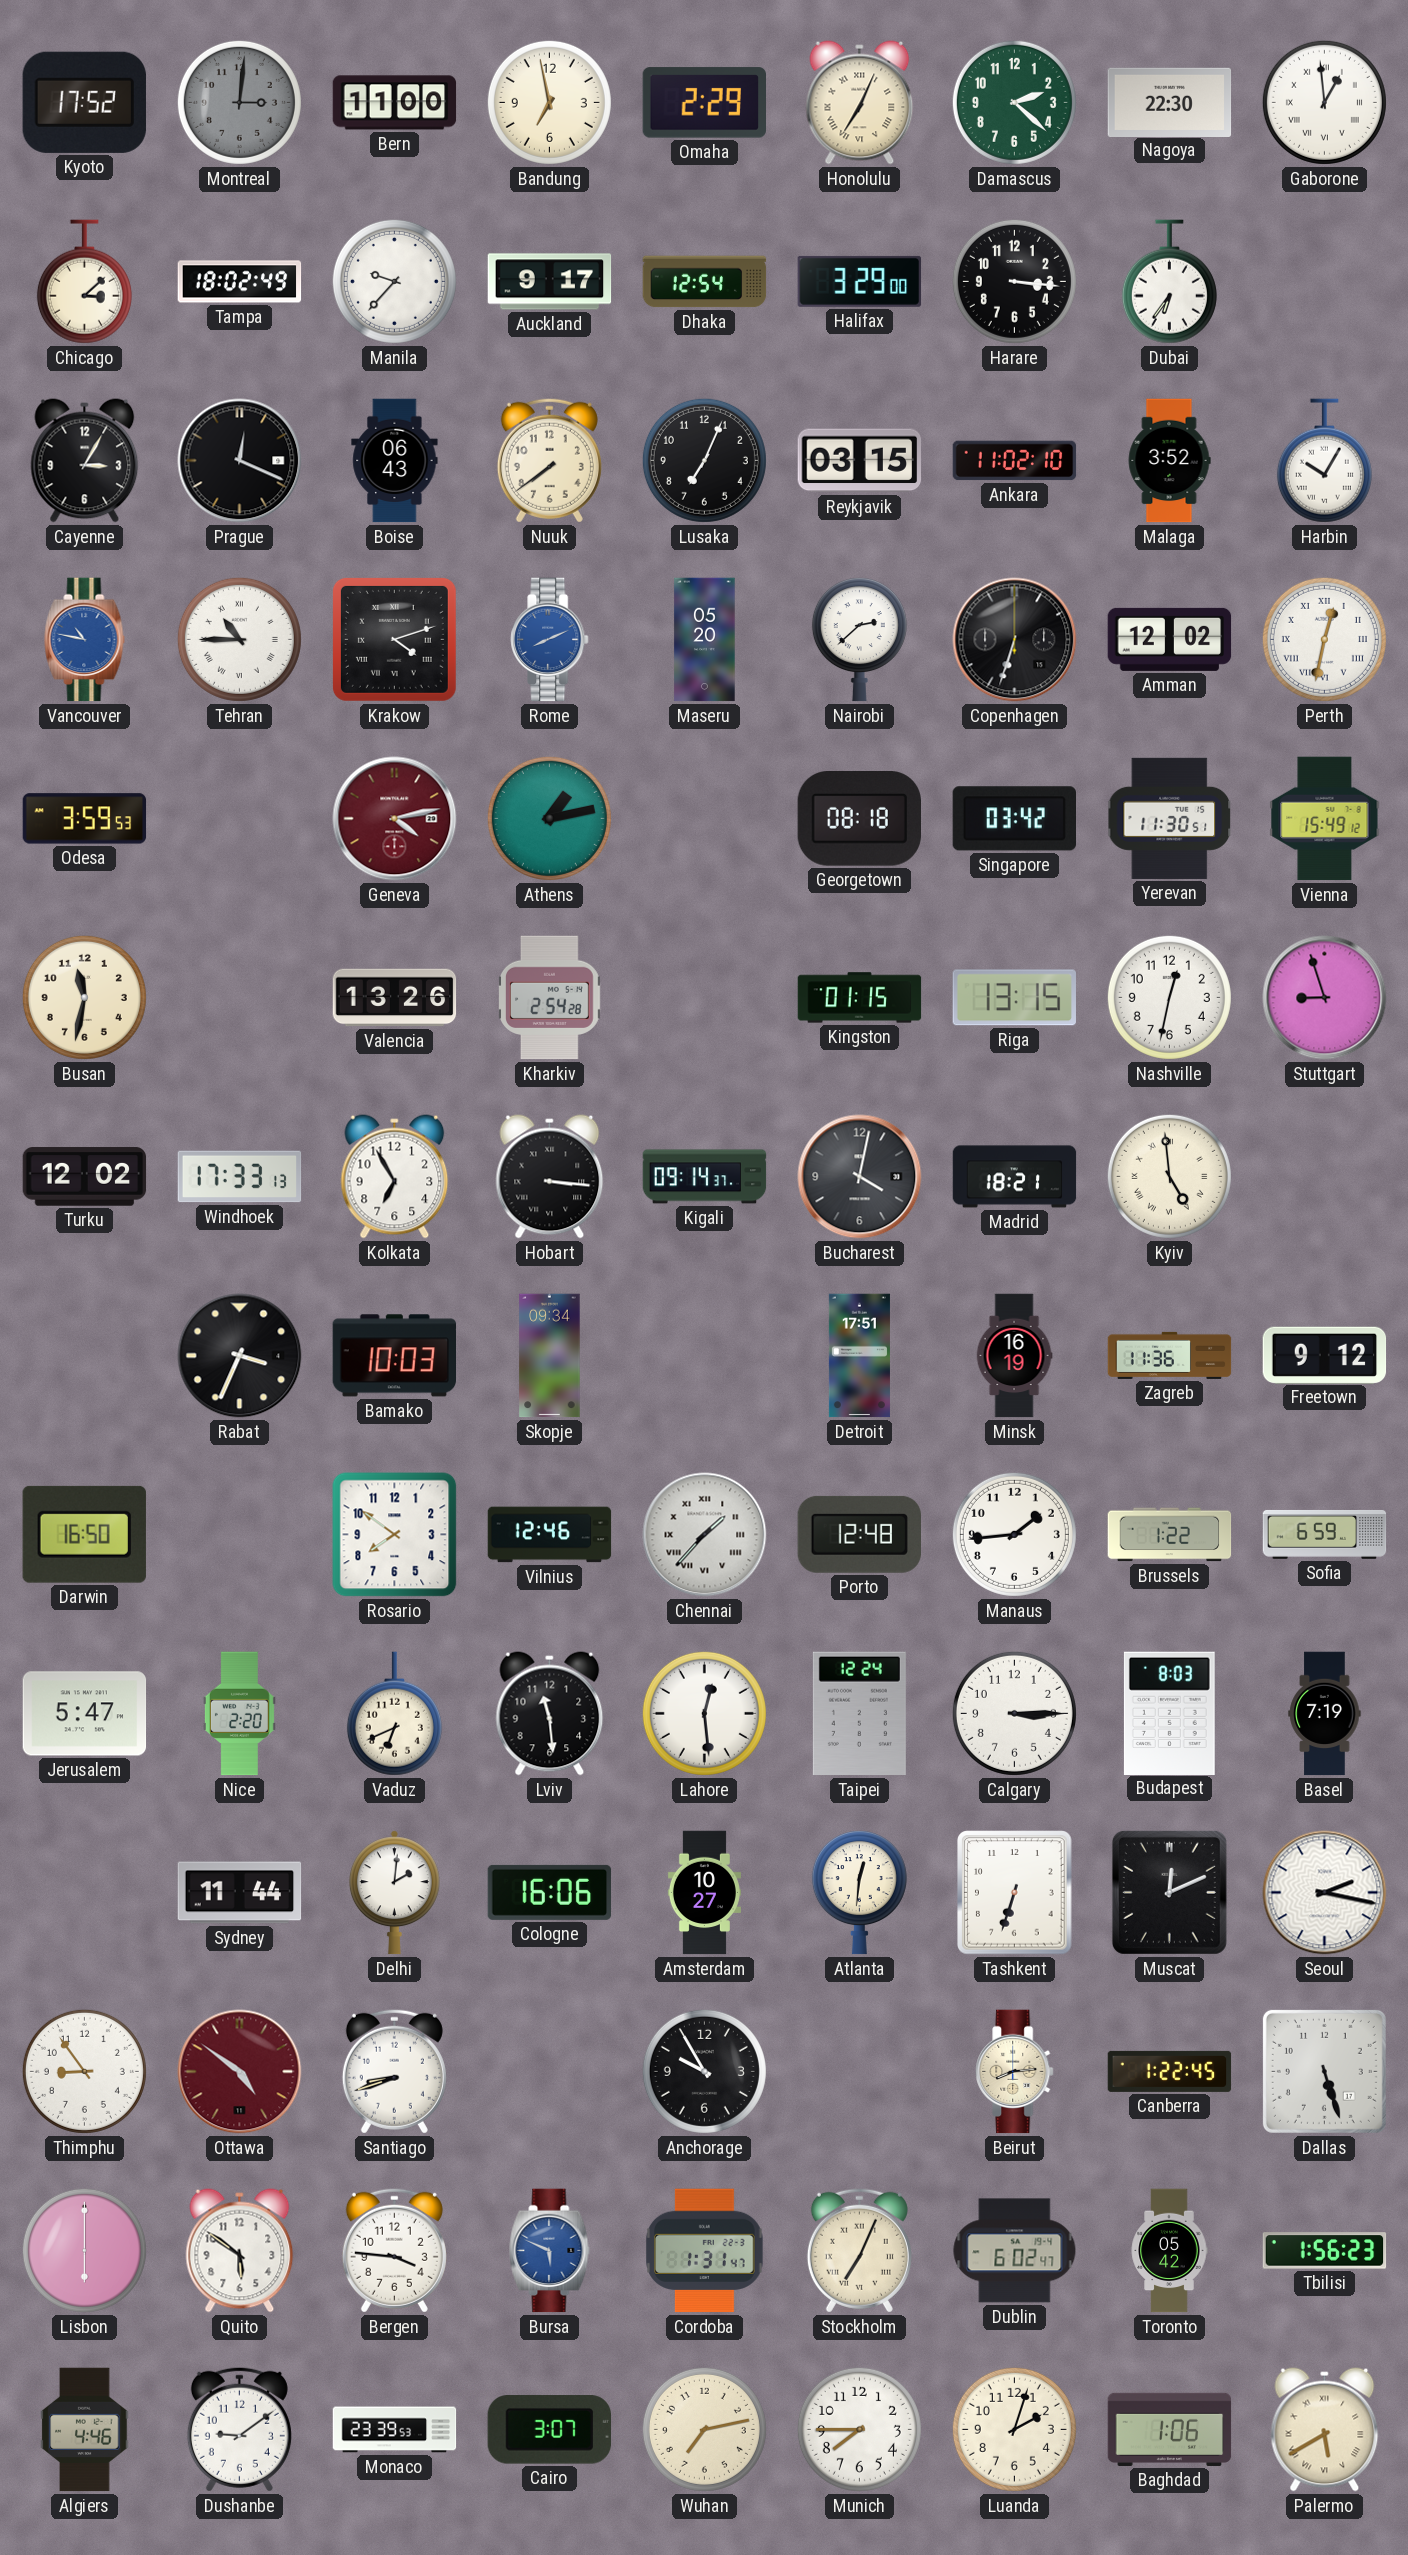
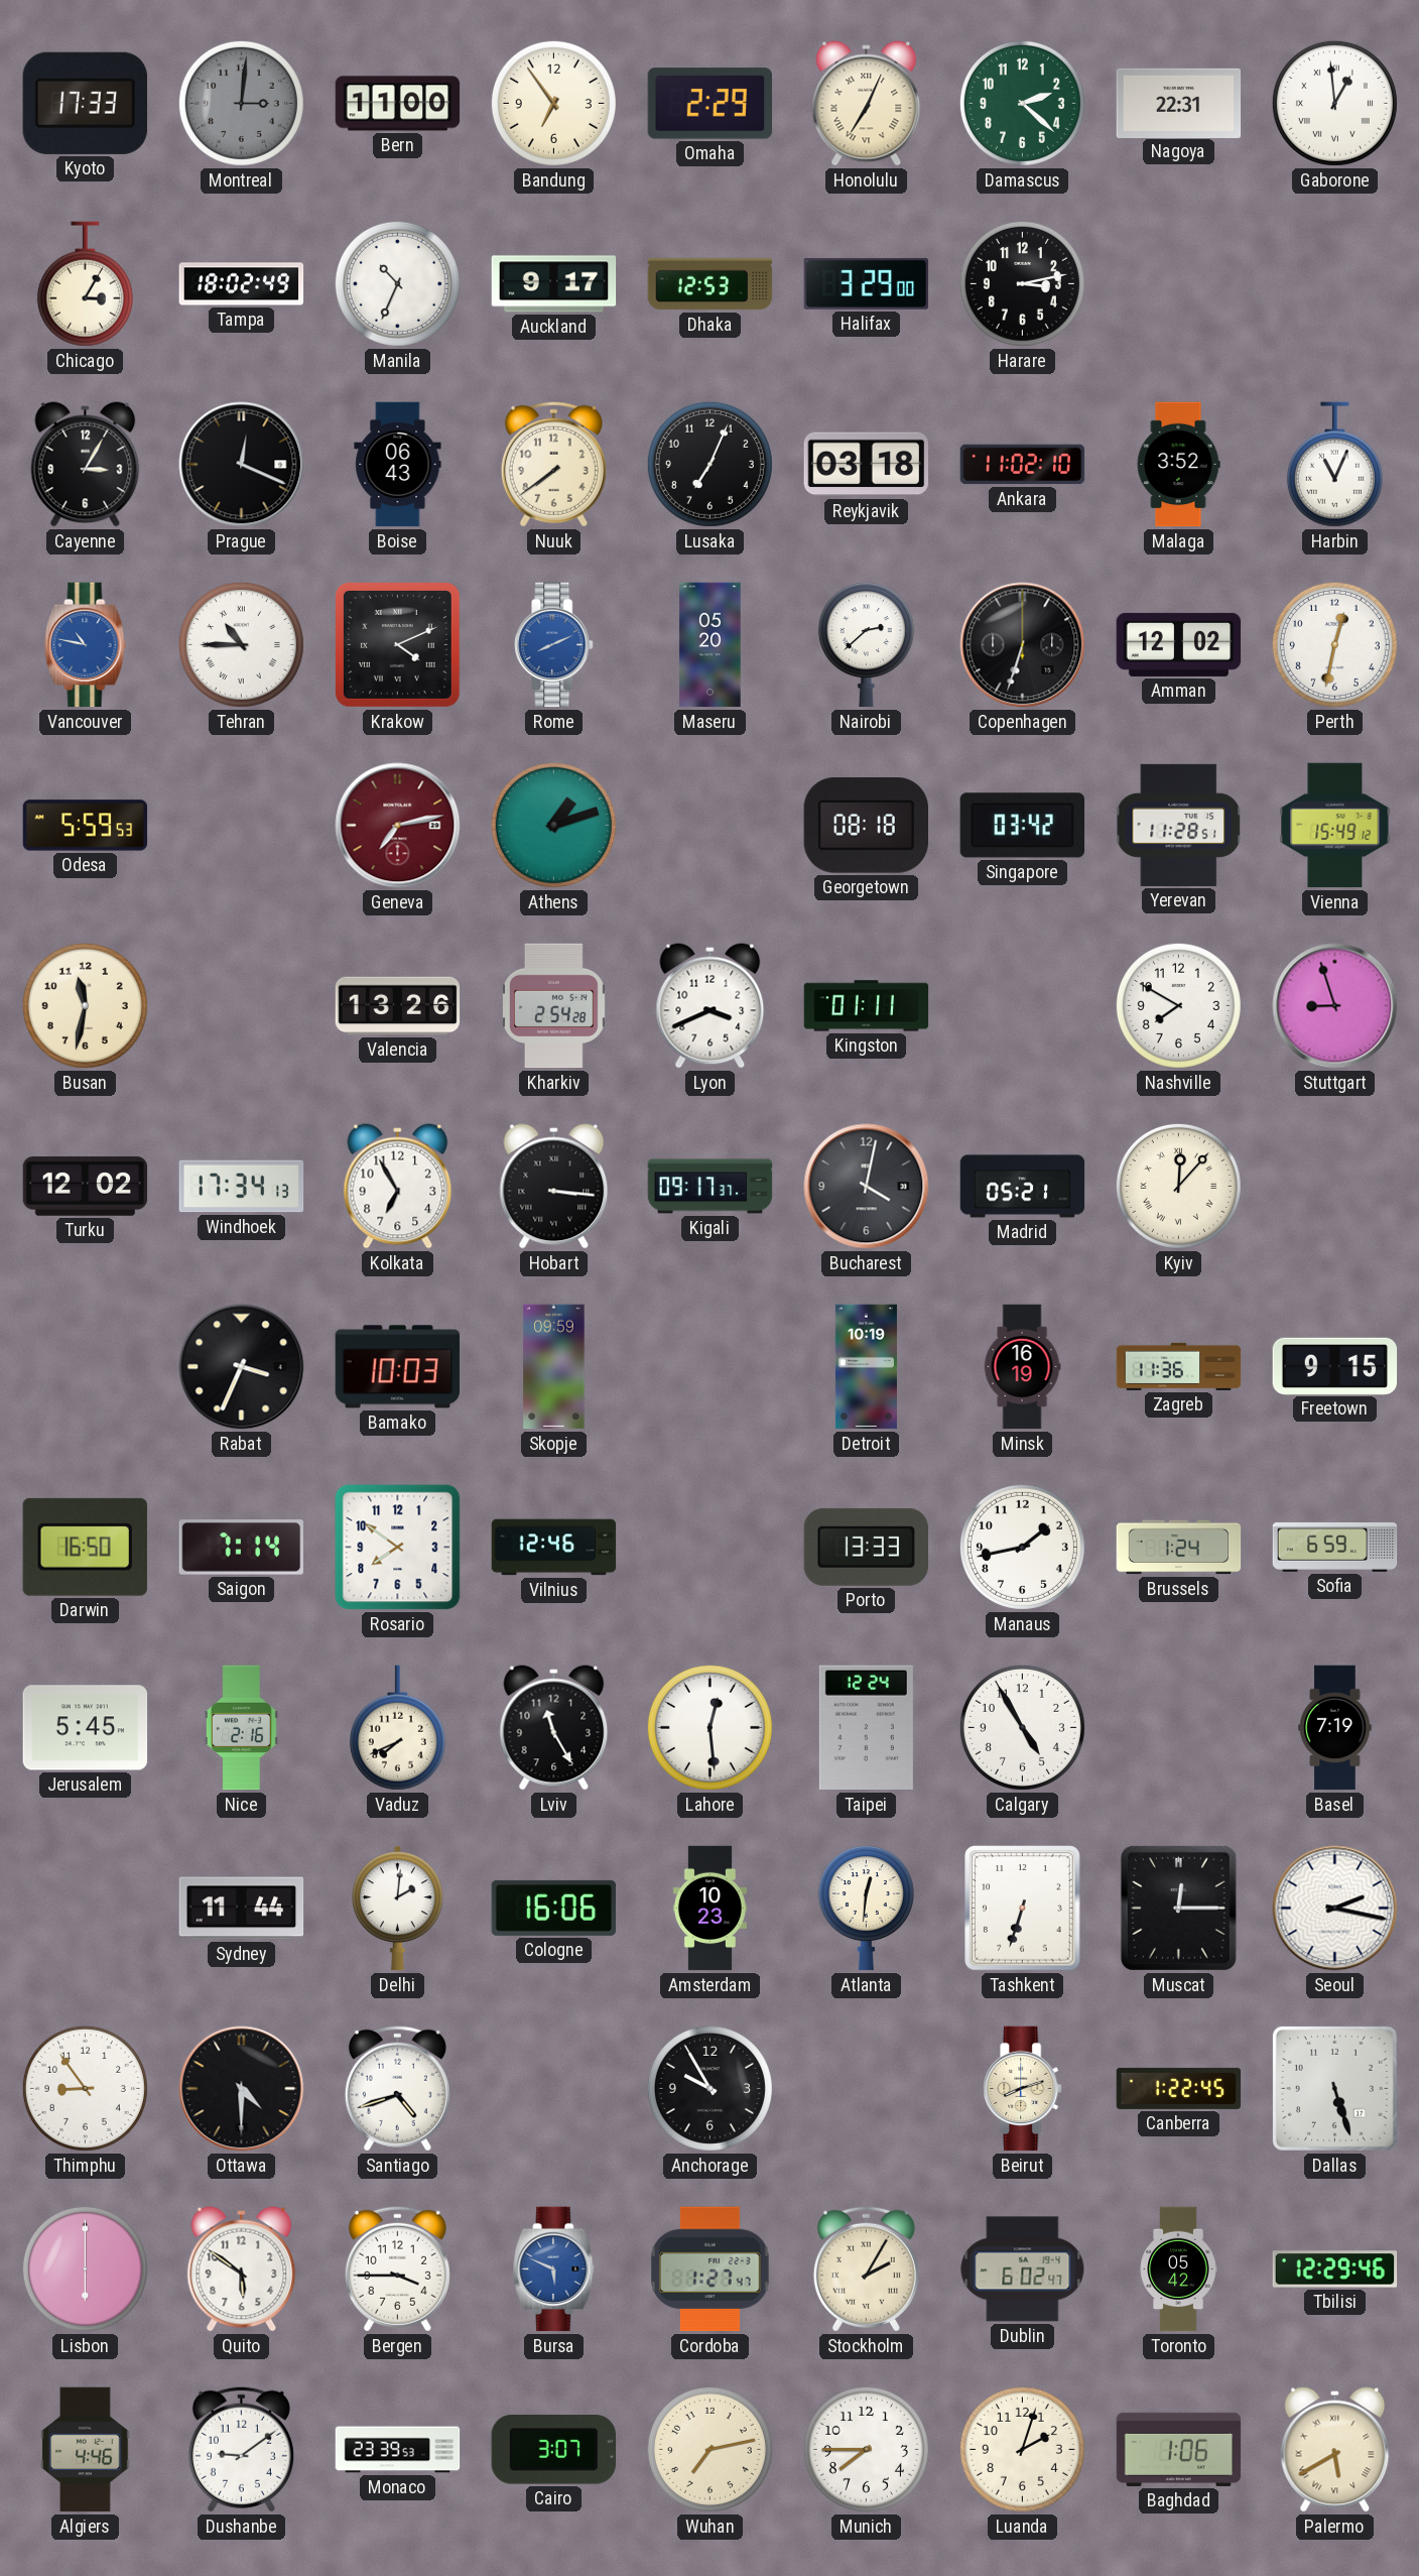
Kyoto: 17:52 -> 17:33 (85, 103)
Bandung: 6:58 -> 6:54 (553, 103)
Nagoya: 22:30 -> 22:31 (1179, 103)
Chicago: 3:08 -> 3:05 (85, 284)
Manila: 9:37 -> 10:34 (397, 283)
Dhaka: 12:54 -> 12:53 (711, 284)
Harare: 3:16 -> 3:13 (1022, 283)
Dubai: 6:36 -> none (1169, 282)
Reykjavik: 03:15 -> 03:18 (867, 465)
Harbin: 10:05 -> 11:04 (1334, 465)
Krakow: 4:12 -> 4:11 (397, 644)
Perth numerals: Roman -> Arabic (1334, 644)
Odesa: 3:59 -> 5:59 (86, 826)
Geneva: 4:13 -> 7:13 (398, 826)
Athens: 1:13 -> 1:12 (553, 825)
Yerevan: 11:30 -> 11:28 (1179, 825)
Lyon: none -> 3:41 (711, 1006)
Kingston: 01:15 -> 01:11 (867, 1006)
Riga: 13:15 -> none (1014, 998)
Nashville: 12:32 -> 7:50 (1178, 1005)
Windhoek: 17:33 -> 17:34 (242, 1187)
Kigali: 09:14 -> 09:17 (711, 1187)
Madrid: 18:21 -> 05:21 (1023, 1187)
Kyiv: 4:59 -> 12:07 (1178, 1186)
Skopje: 09:34 -> 09:59 (554, 1367)
Detroit: 17:51 -> 10:19 (866, 1367)
Freetown: 9:12 -> 9:15 (1335, 1366)
Saigon: none -> 7:14 (242, 1548)
Chennai: 1:37 -> none (705, 1535)
Porto: 12:48 -> 13:33 (866, 1547)
Manaus: 1:44 -> 1:43 (1022, 1547)
Brussels: 1:22 -> 1:24 (1179, 1548)
Jerusalem: 5:47 -> 5:45 (86, 1728)
Nice: 2:20 -> 2:16 (241, 1728)
Vaduz: 6:41 -> 7:41 (397, 1728)
Lviv: 11:29 -> 11:25 (554, 1728)
Calgary: 3:15 -> 4:55 (1022, 1727)
Budapest: 8:03 -> none (1169, 1713)
Amsterdam: 10:27 -> 10:23 (709, 1909)
Muscat: 12:11 -> 12:15 (1178, 1908)
Ottawa: 4:51 -> 4:30 (242, 2089)
Ottawa dial: burgundy -> black (242, 2089)
Santiago: 8:42 -> 4:42 (397, 2088)
Beirut: 8:14 -> 8:12 (1023, 2089)
Bergen: 3:46 -> 3:45 (397, 2268)
Cordoba: 1:31 -> 1:27 (711, 2270)
Stockholm: 7:04 -> 2:05 (866, 2268)
Tbilisi: 1:56 -> 12:29 (1335, 2270)
